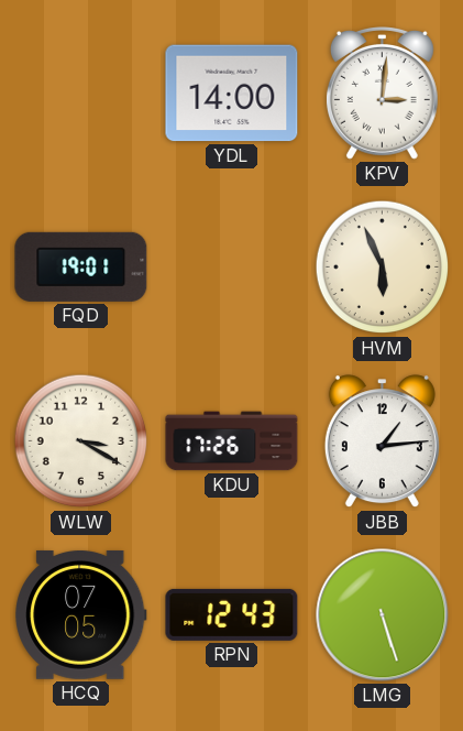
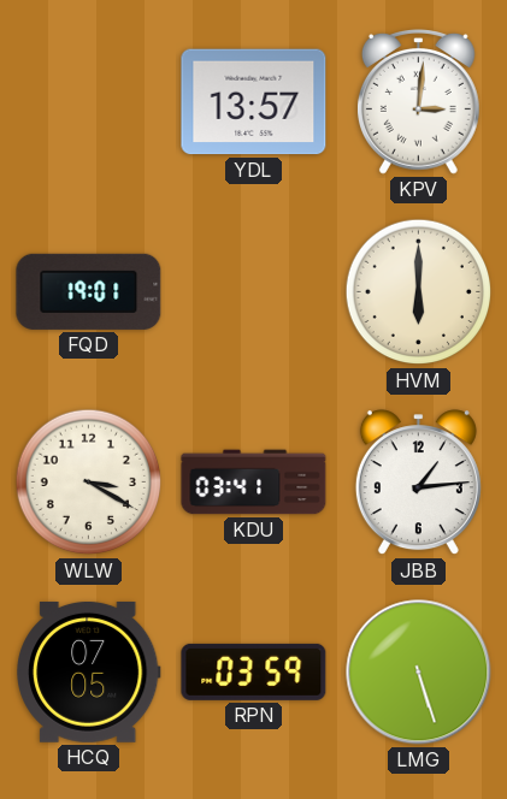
YDL: 14:00 -> 13:57 (254, 102)
HVM: 5:56 -> 6:00 (419, 292)
KDU: 17:26 -> 03:41 (254, 483)
RPN: 12:43 -> 03:59 (254, 671)
